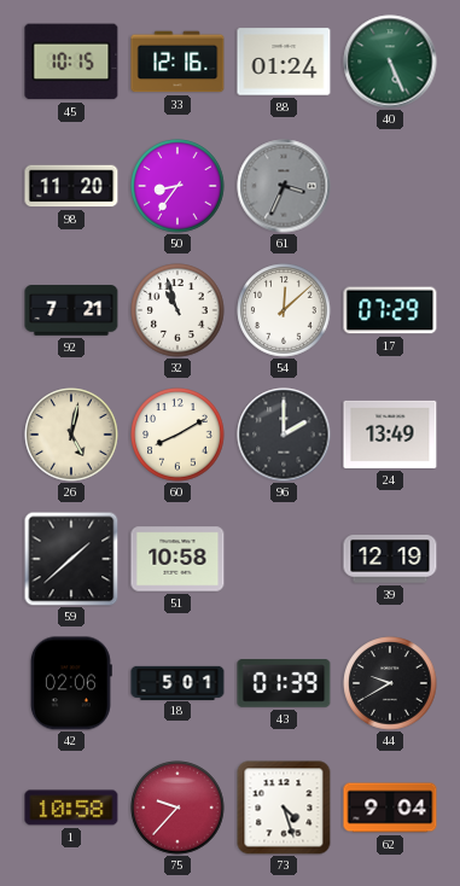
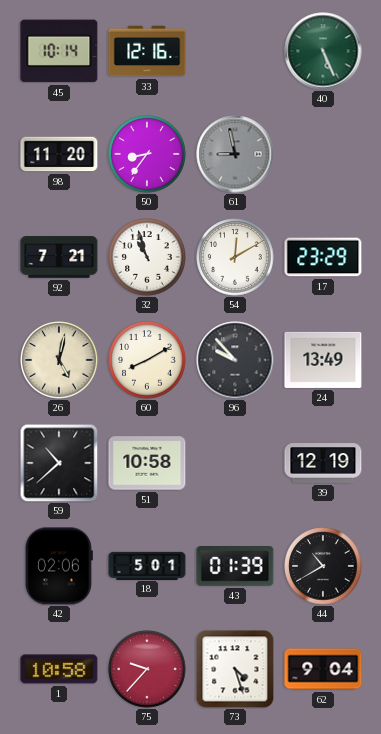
45: 10:15 -> 10:14 (59, 51)
88: 01:24 -> none (284, 62)
61: 3:34 -> 8:58 (235, 154)
54: 12:08 -> 12:10 (235, 257)
17: 07:29 -> 23:29 (323, 257)
96: 2:00 -> 9:53 (235, 360)
59: 1:38 -> 10:38 (59, 463)
44: 9:40 -> 10:40 (323, 566)
